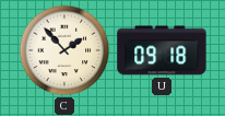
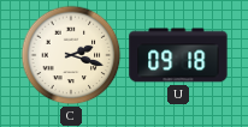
C: 1:53 -> 2:18 (71, 55)
